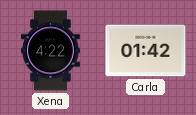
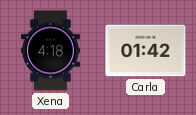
Xena: 4:22 -> 4:18 (50, 51)
